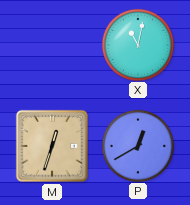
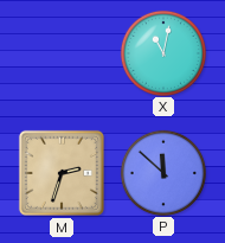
M: 12:33 -> 2:33 (62, 173)
P: 12:40 -> 11:52 (162, 172)
